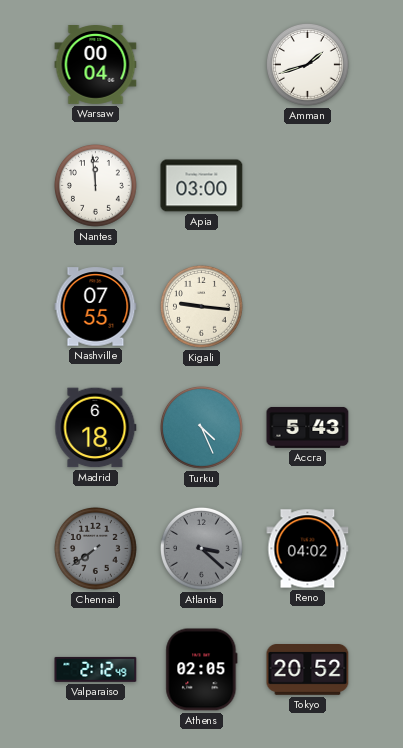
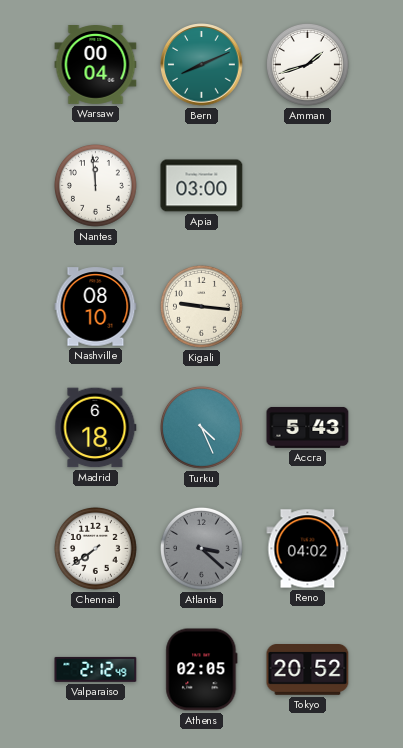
Bern: none -> 8:11 (202, 65)
Nashville: 07:55 -> 08:10 (96, 307)
Chennai dial: grey -> white (95, 548)
